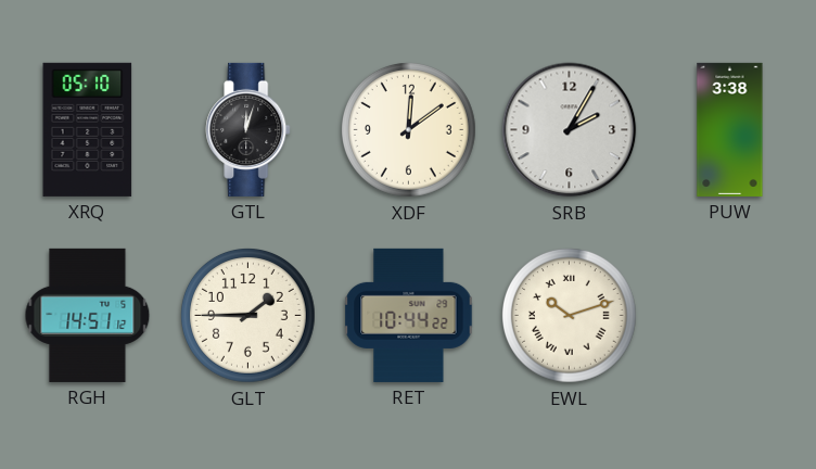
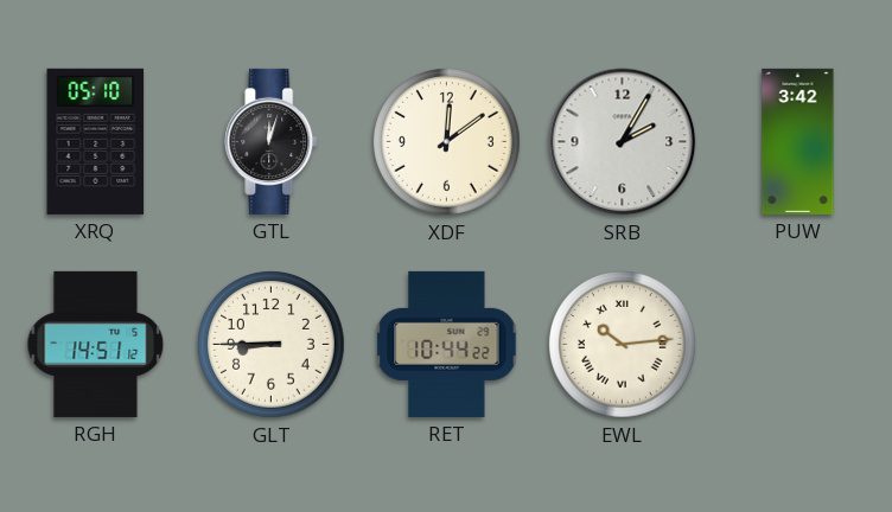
PUW: 3:38 -> 3:42 (798, 141)
GLT: 1:45 -> 8:45 (272, 345)
EWL: 10:12 -> 10:14 (623, 345)
